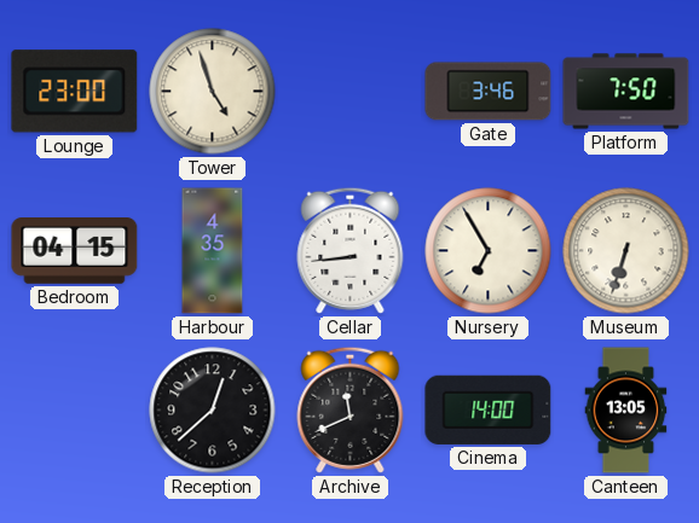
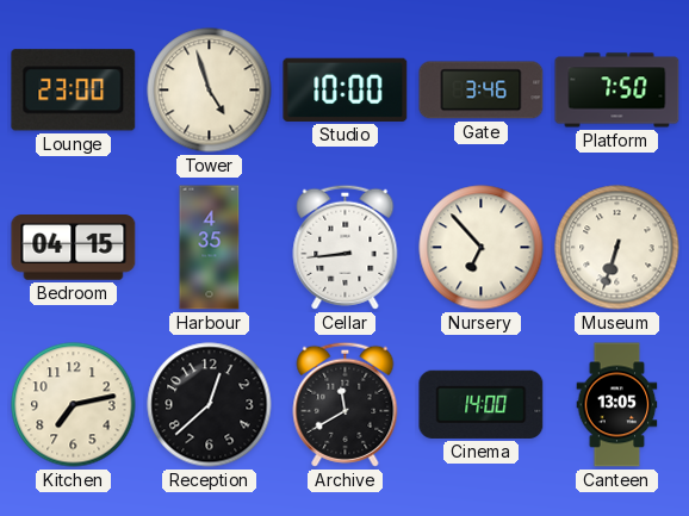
Studio: none -> 10:00 (346, 89)
Nursery: 6:55 -> 6:53 (482, 248)
Kitchen: none -> 7:13 (74, 405)
Archive: 11:41 -> 11:40 (346, 404)
